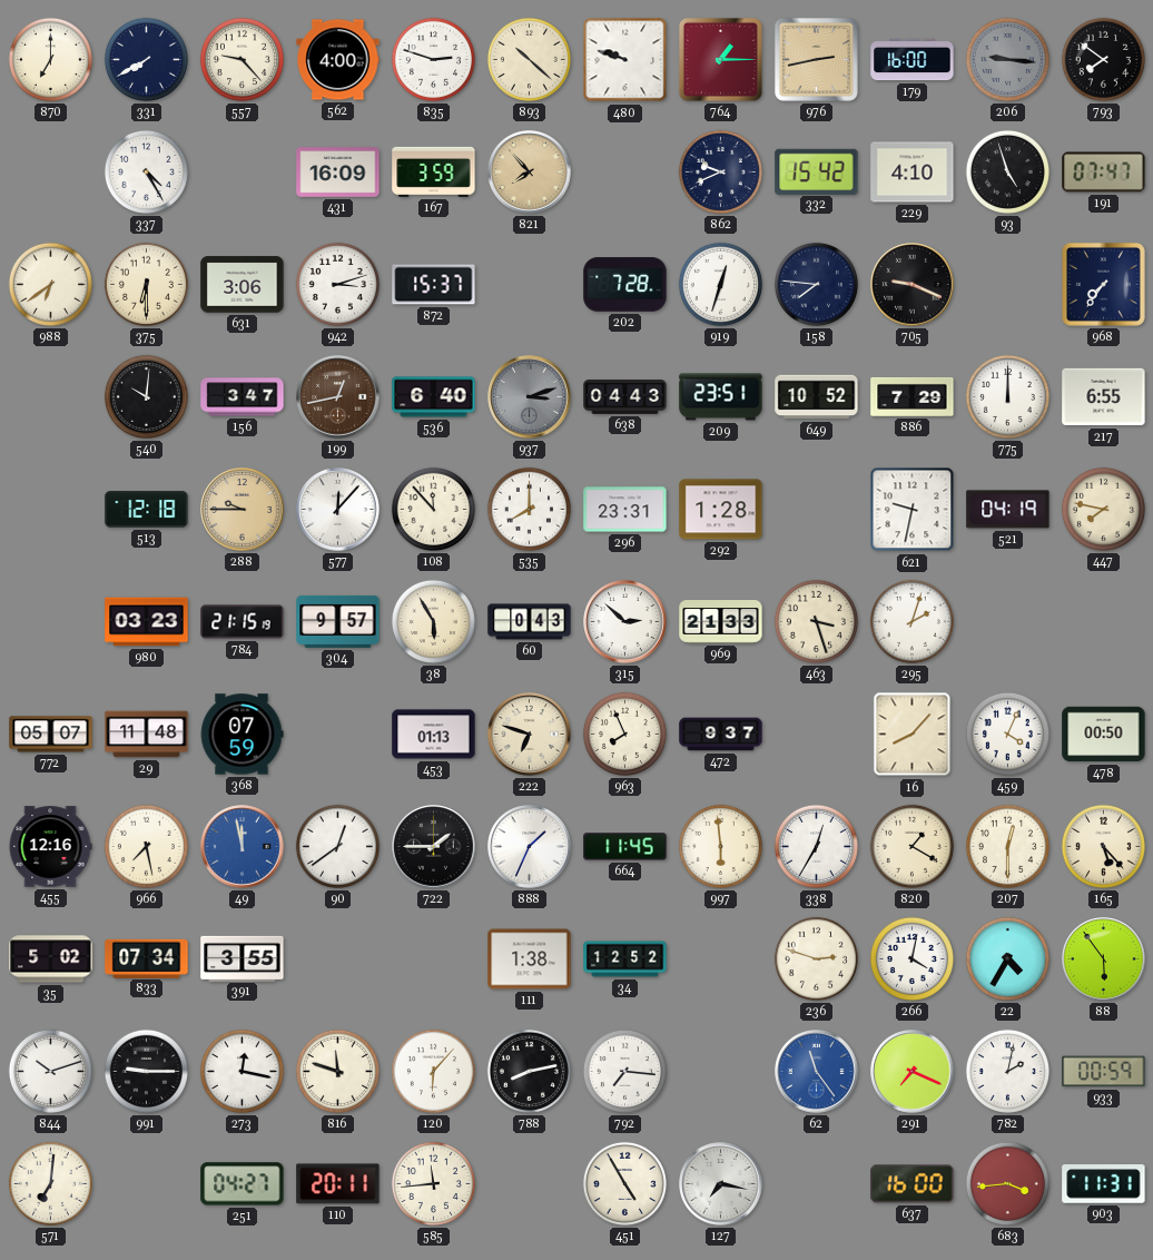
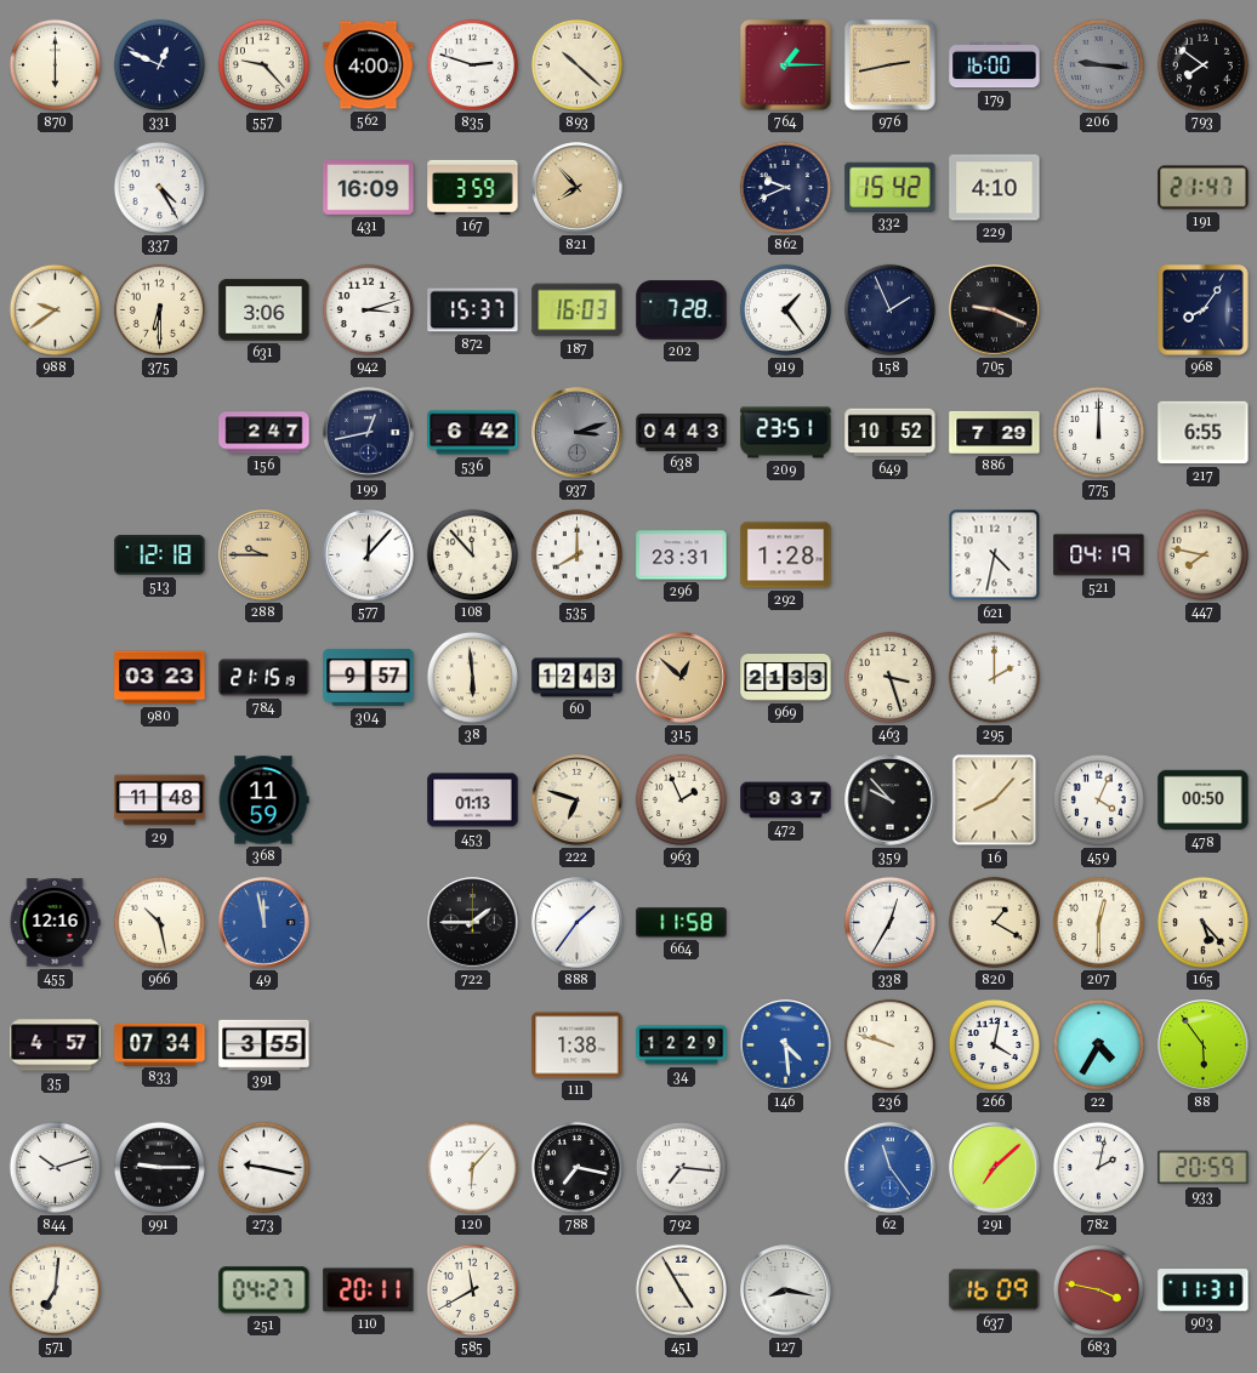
870: 7:00 -> 6:00 (55, 64)
331: 7:40 -> 12:49 (159, 64)
480: 9:48 -> none (625, 60)
93: 4:57 -> none (1007, 171)
191: 07:47 -> 21:47 (1204, 188)
988: 6:39 -> 9:39 (55, 309)
187: none -> 16:03 (578, 311)
919: 12:33 -> 1:24 (785, 309)
158: 7:46 -> 1:56 (889, 309)
968: 7:36 -> 8:06 (1202, 309)
540: 10:01 -> none (146, 396)
156: 3:47 -> 2:47 (265, 433)
199 dial: brown -> navy (369, 433)
536: 6:40 -> 6:42 (473, 433)
621: 9:32 -> 4:32 (995, 556)
38: 5:55 -> 5:59 (472, 677)
60: 0:43 -> 12:43 (578, 678)
315: 2:52 -> 12:52 (682, 678)
315 dial: white -> champagne (682, 678)
295: 2:03 -> 2:00 (994, 677)
772: 05:07 -> none (51, 735)
368: 07:59 -> 11:59 (263, 801)
963: 7:56 -> 1:56 (681, 799)
359: none -> 9:53 (891, 801)
966: 7:28 -> 10:28 (159, 922)
90: 12:39 -> none (337, 846)
888: 1:34 -> 1:36 (578, 923)
664: 11:45 -> 11:58 (682, 923)
997: 5:59 -> none (720, 846)
35: 5:02 -> 4:57 (56, 1046)
34: 12:52 -> 12:29 (682, 1046)
146: none -> 4:29 (786, 1046)
236: 2:48 -> 9:48 (889, 1044)
273: 12:17 -> 9:17 (263, 1167)
816: 11:48 -> none (337, 1071)
788: 8:13 -> 7:17 (576, 1167)
291: 7:19 -> 7:08 (995, 1168)
933: 00:59 -> 20:59 (1204, 1168)
585: 11:44 -> 11:40 (472, 1289)
127: 7:17 -> 8:17 (786, 1291)
637: 16:00 -> 16:09 (995, 1291)
683: 3:44 -> 3:47 (1098, 1289)
